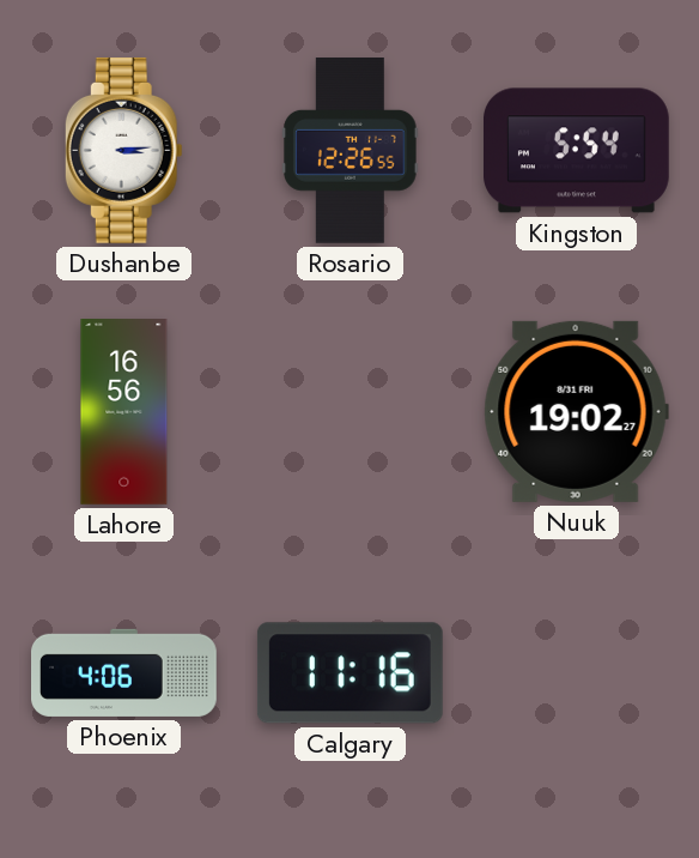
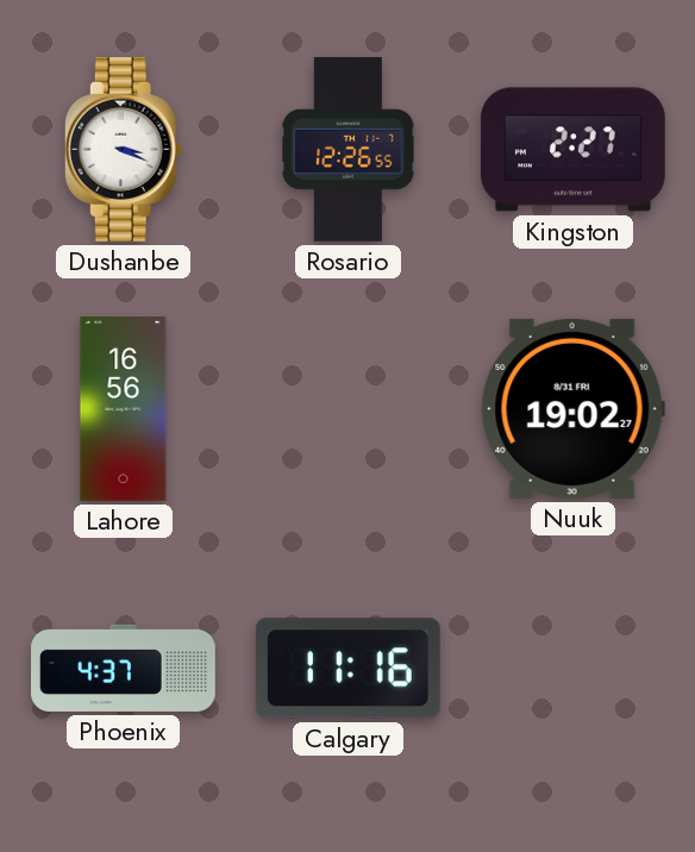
Dushanbe: 3:14 -> 3:19 (123, 149)
Kingston: 5:54 -> 2:27 (574, 150)
Phoenix: 4:06 -> 4:37 (124, 668)
